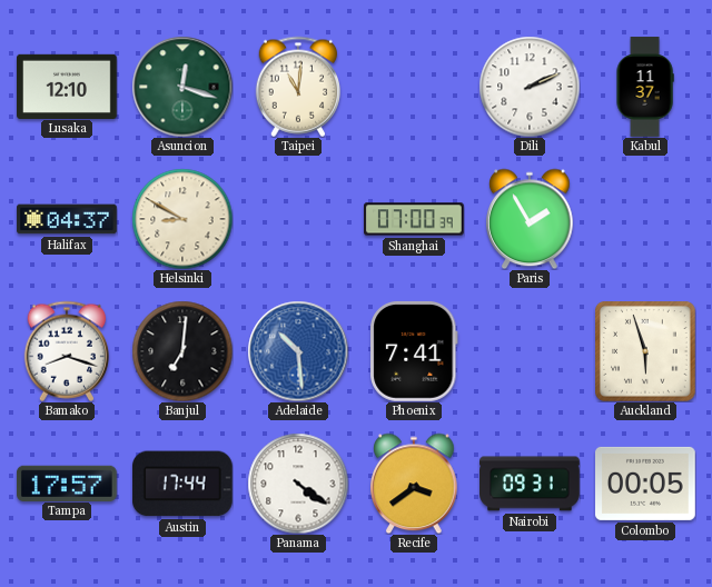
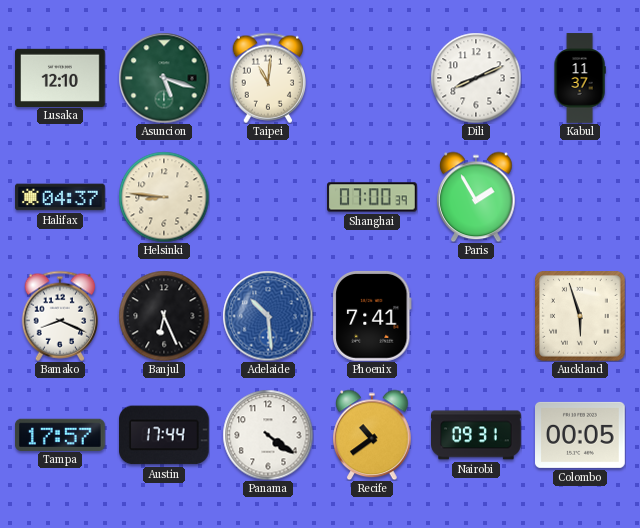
Asuncion: 12:18 -> 5:18 (164, 78)
Dili: 2:11 -> 8:11 (476, 78)
Helsinki: 8:50 -> 8:46 (164, 197)
Bamako: 8:18 -> 8:19 (59, 316)
Banjul: 7:01 -> 6:26 (164, 316)
Recife: 3:39 -> 10:39 (372, 435)
